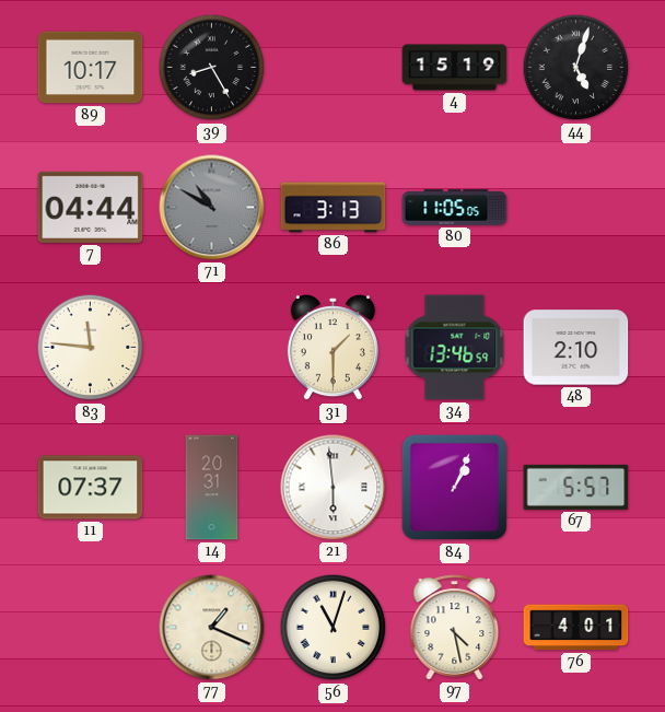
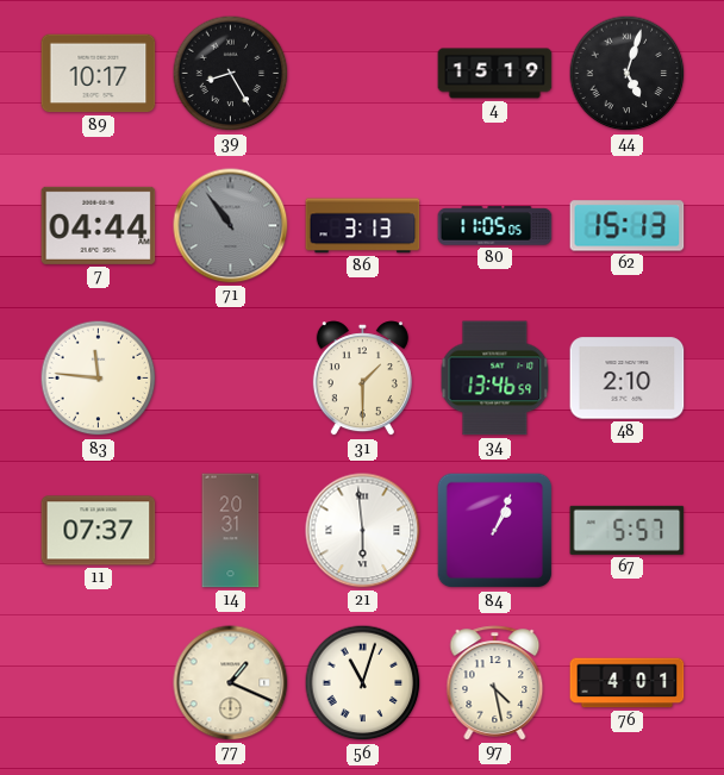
71: 10:50 -> 10:54 (231, 226)
62: none -> 15:13 (628, 226)
